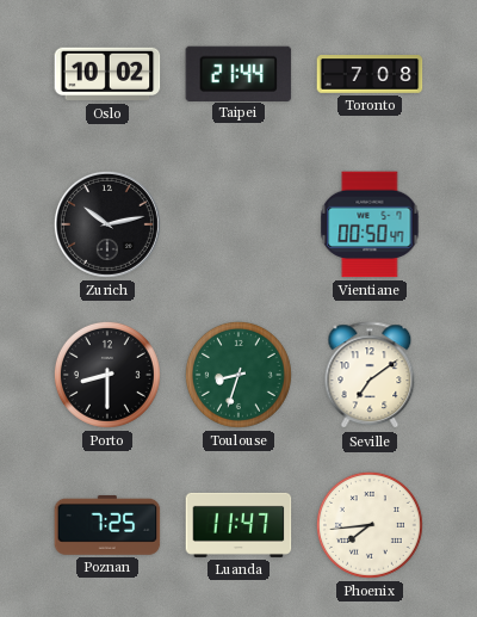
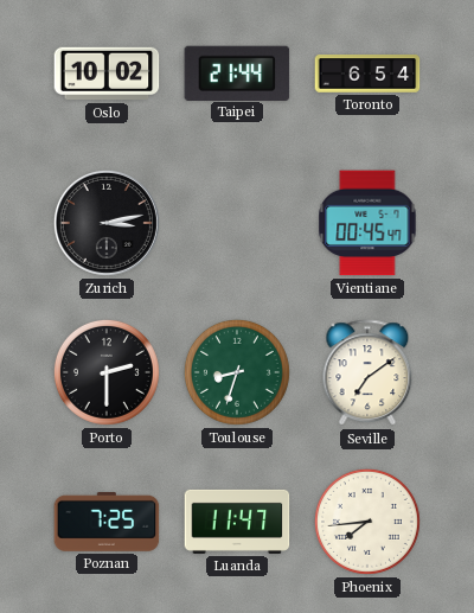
Toronto: 7:08 -> 6:54 (367, 74)
Zurich: 10:13 -> 3:13 (107, 223)
Vientiane: 00:50 -> 00:45 (367, 223)
Porto: 8:30 -> 2:30 (107, 372)
